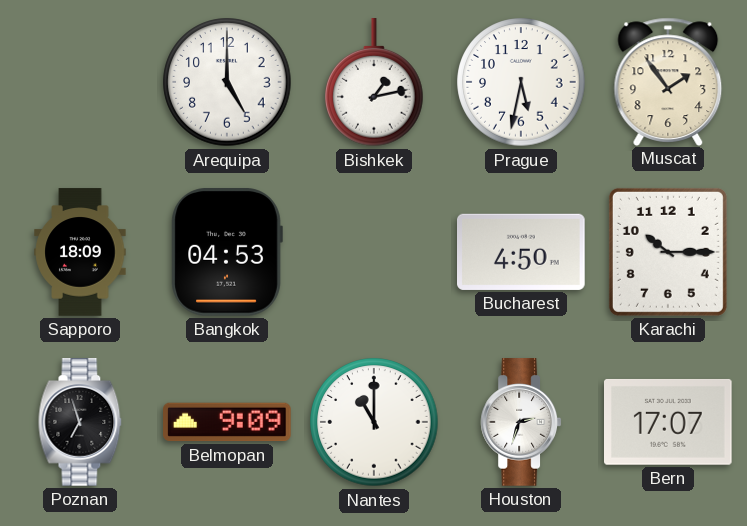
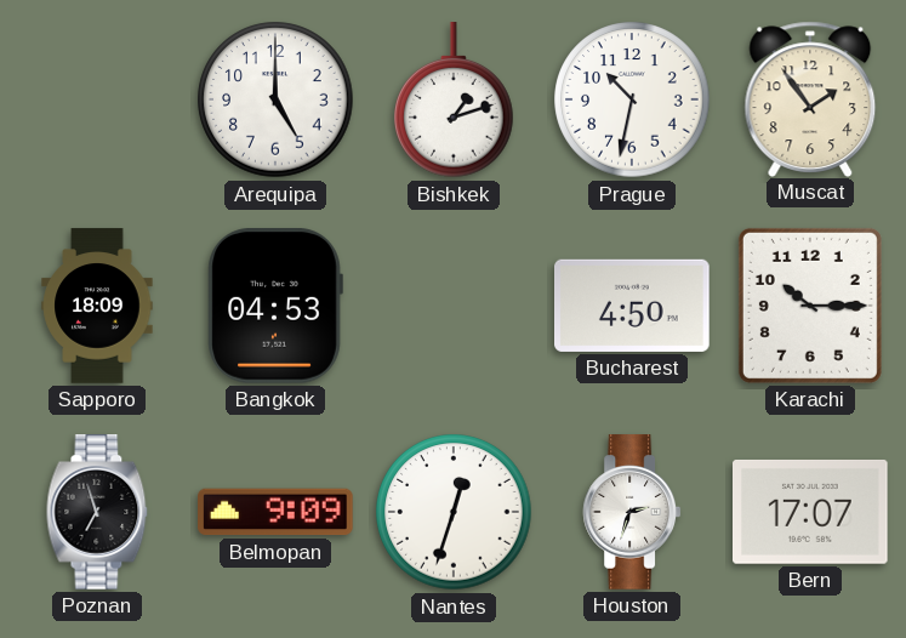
Bishkek: 1:13 -> 1:12 (455, 101)
Prague: 5:32 -> 10:32 (632, 99)
Nantes: 11:00 -> 12:33 (454, 512)
